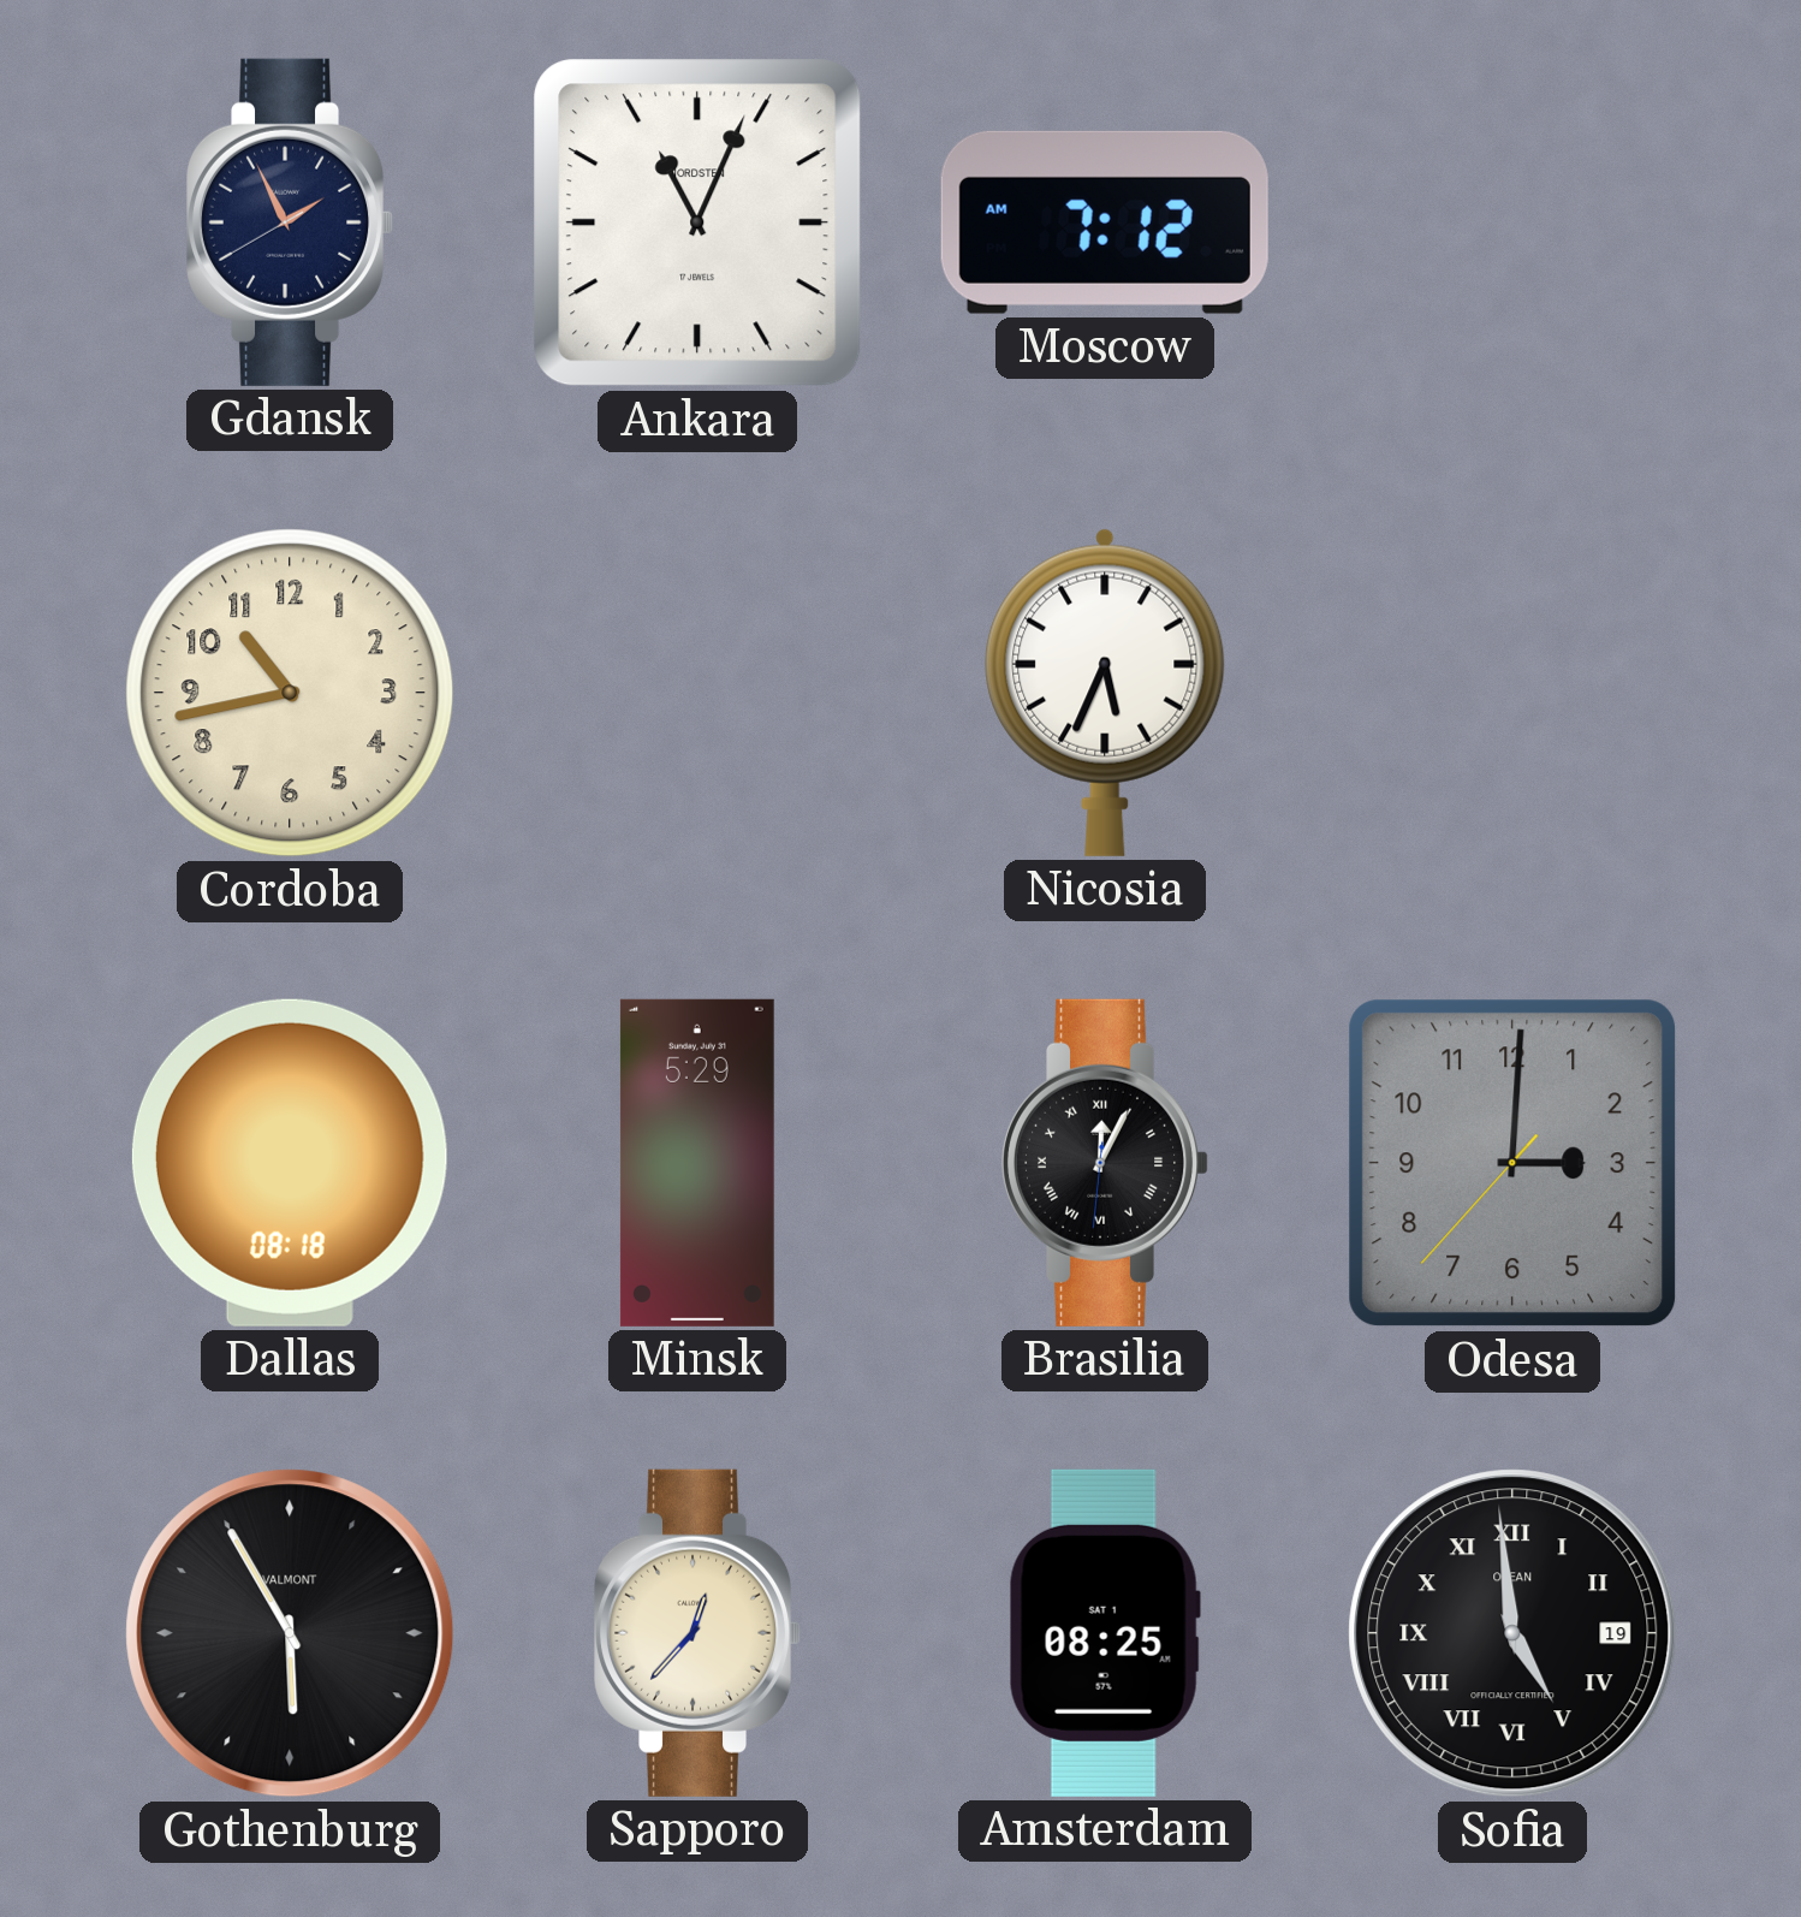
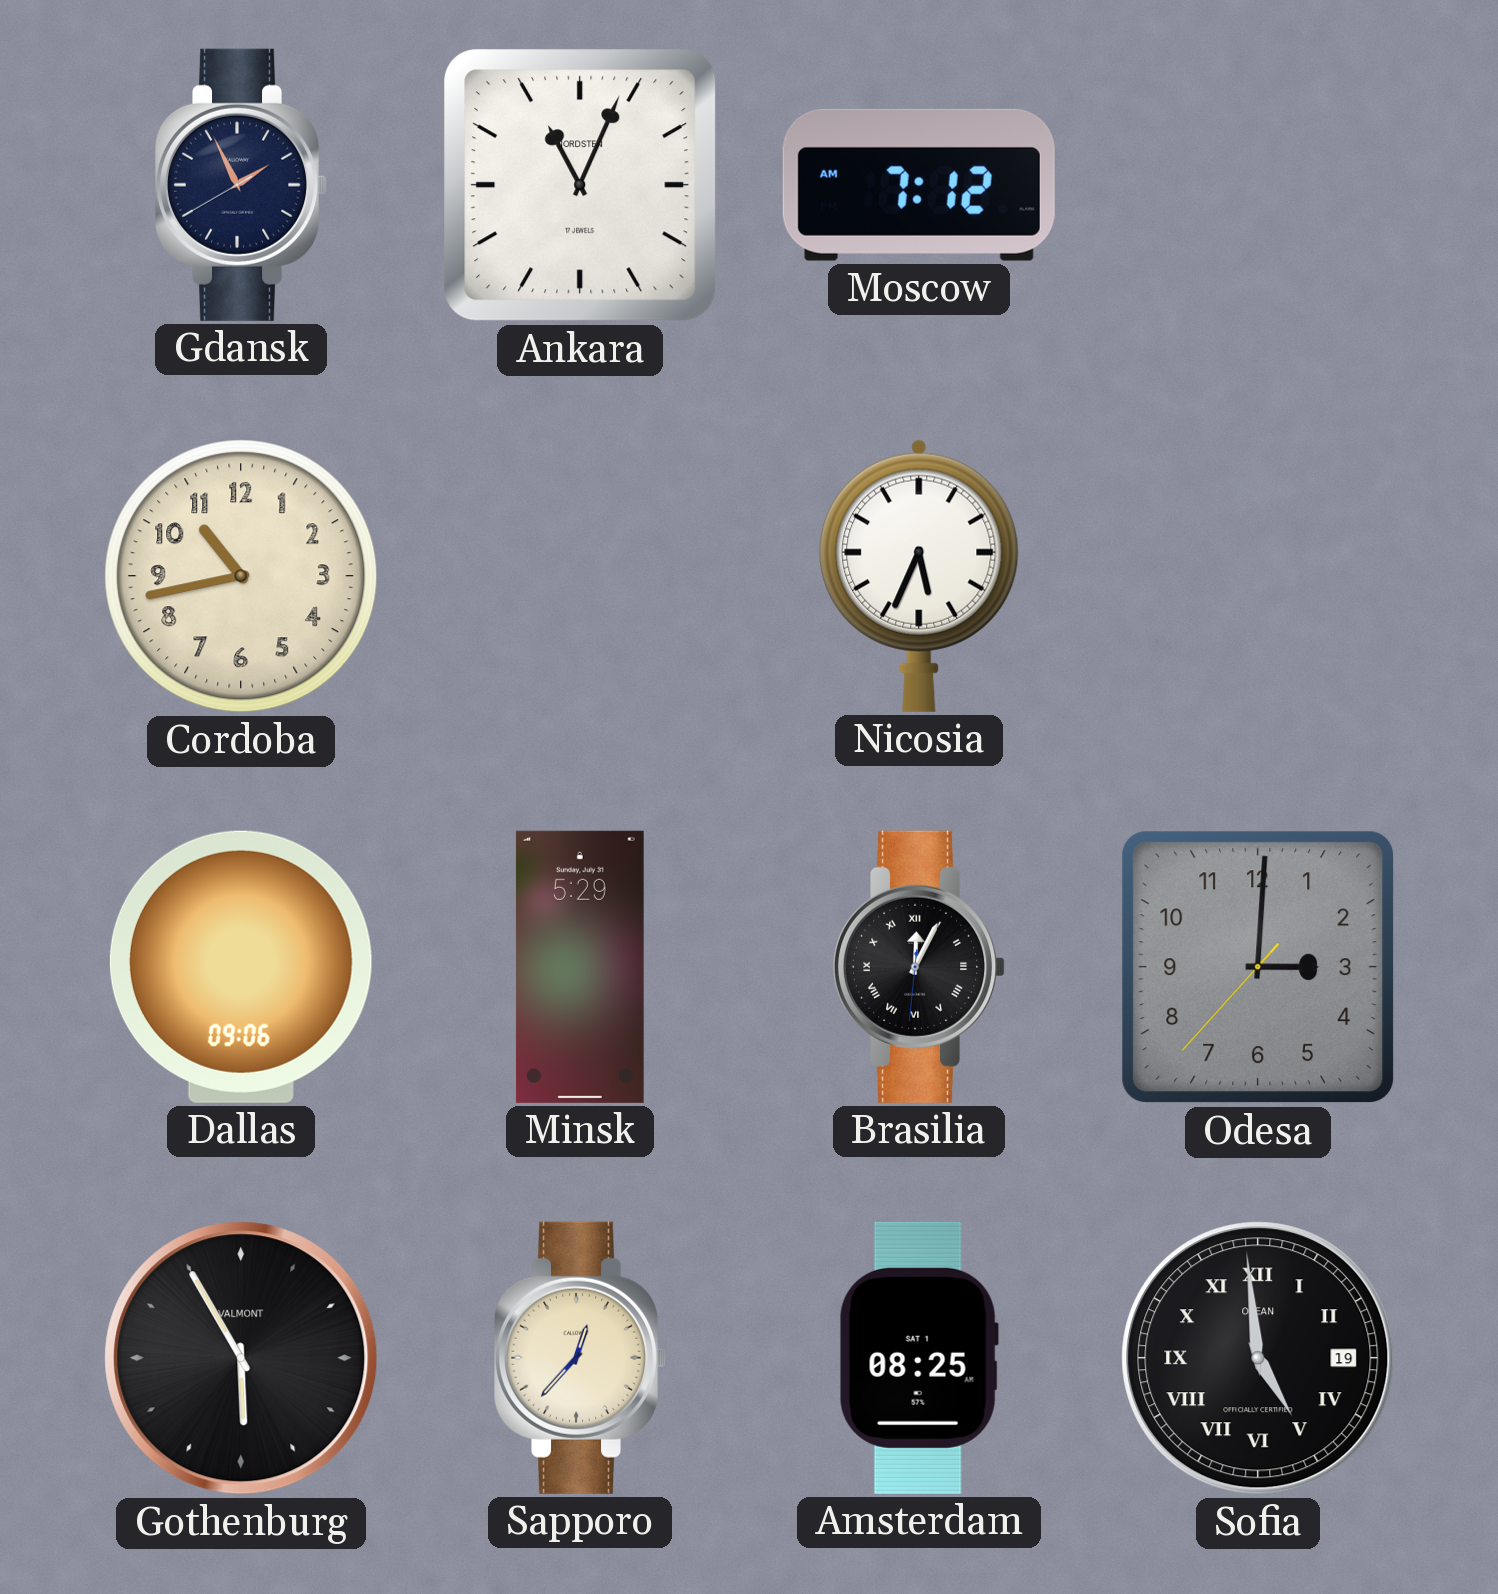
Dallas: 08:18 -> 09:06 (241, 967)
